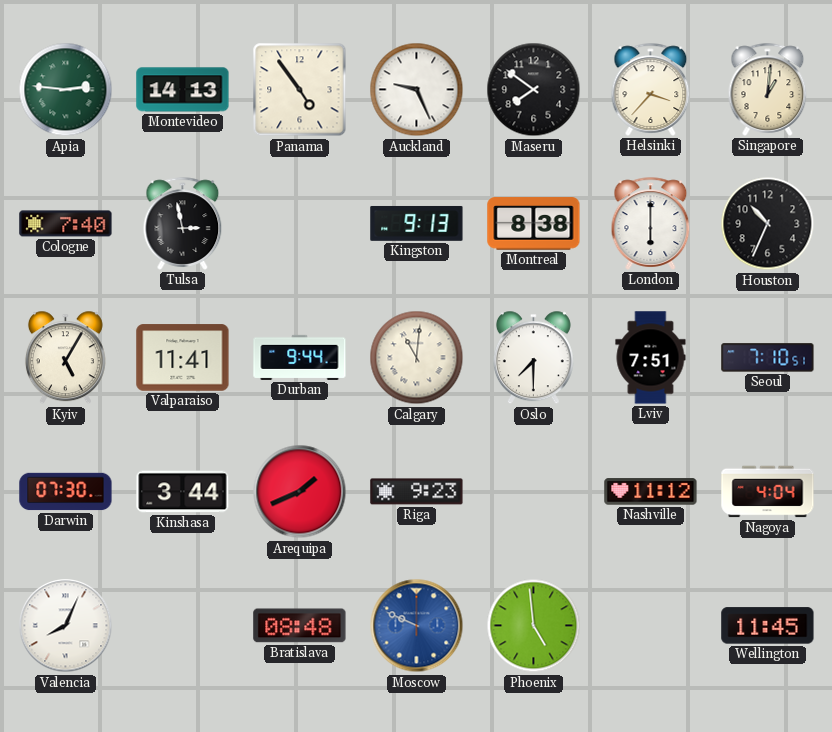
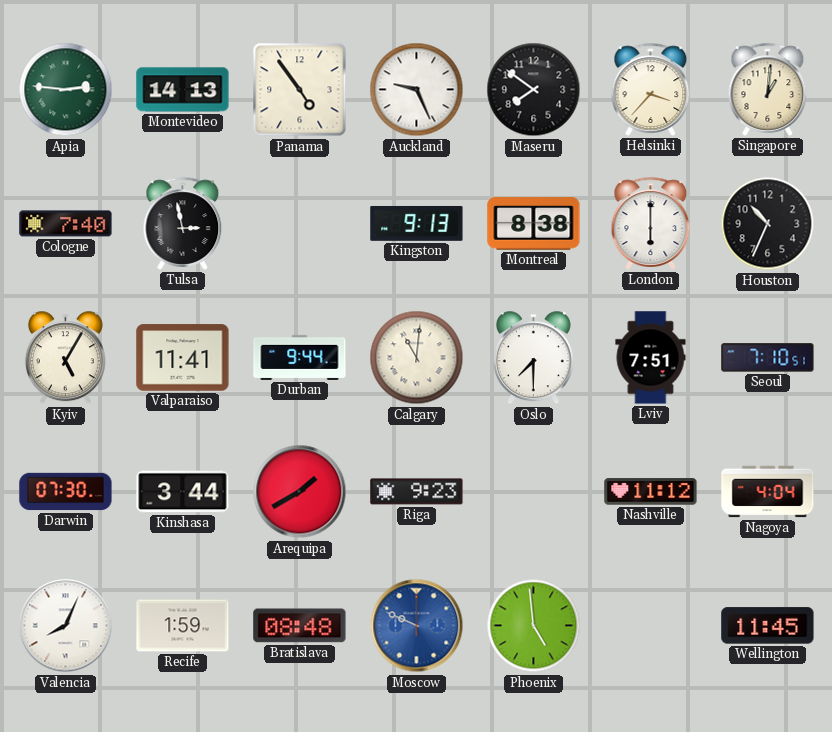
Arequipa: 1:41 -> 1:40 (300, 492)
Recife: none -> 1:59 (183, 626)
